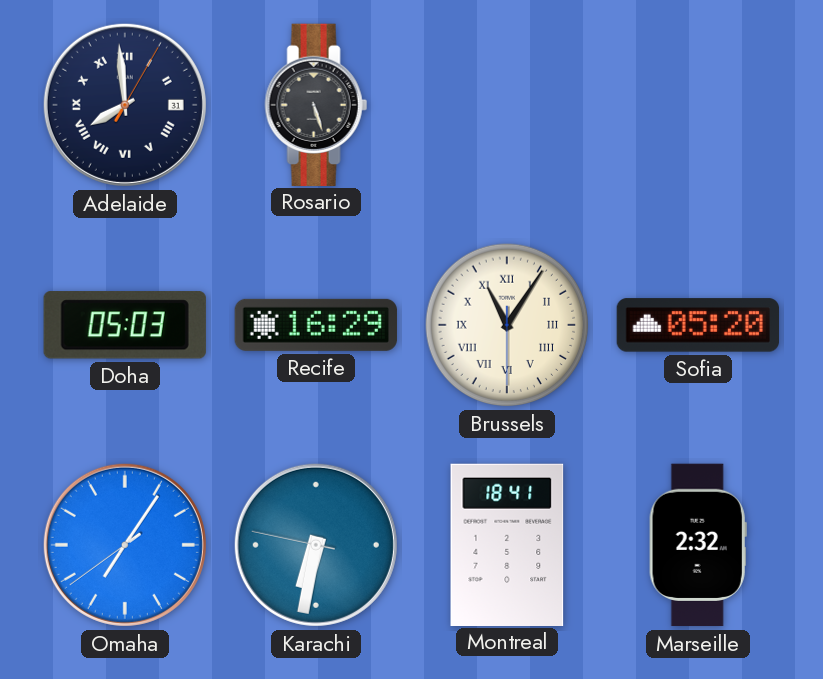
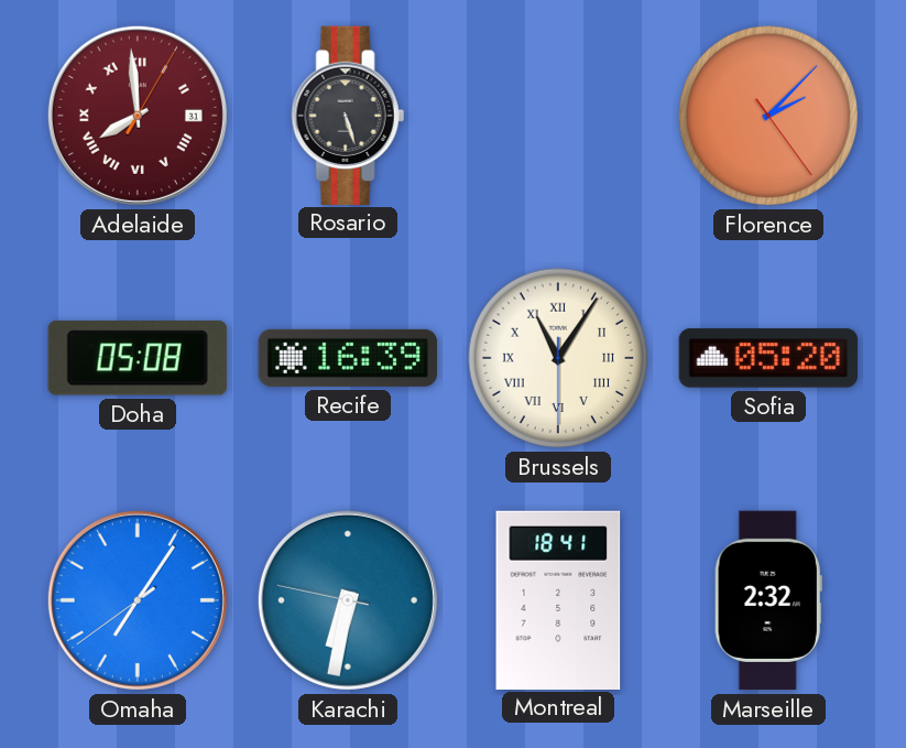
Adelaide dial: navy -> burgundy (138, 116)
Florence: none -> 2:07 (768, 116)
Doha: 05:03 -> 05:08 (138, 359)
Recife: 16:29 -> 16:39 (348, 358)
